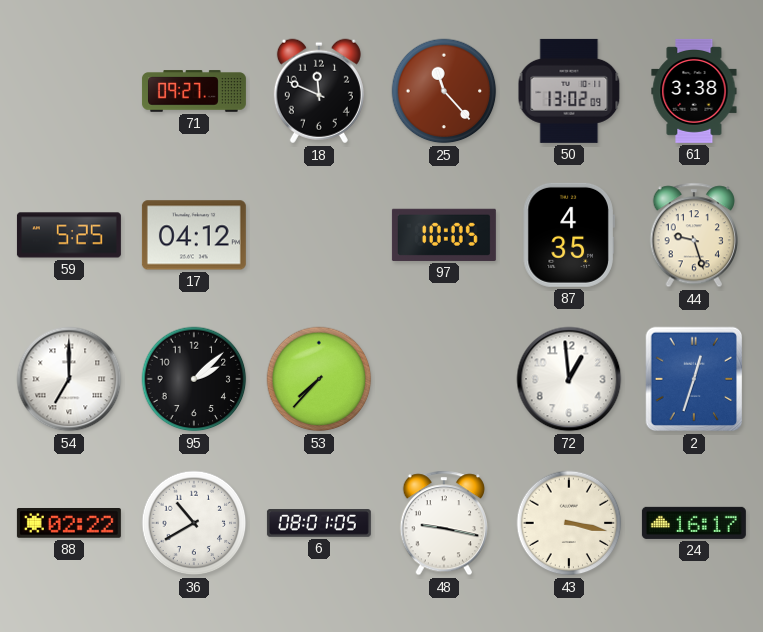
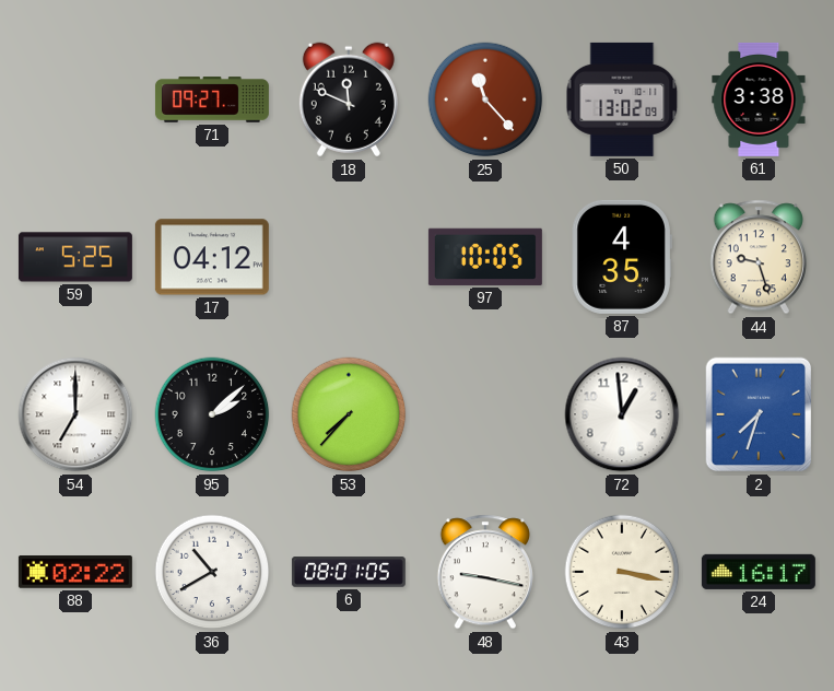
2: 12:33 -> 7:33 (759, 414)
